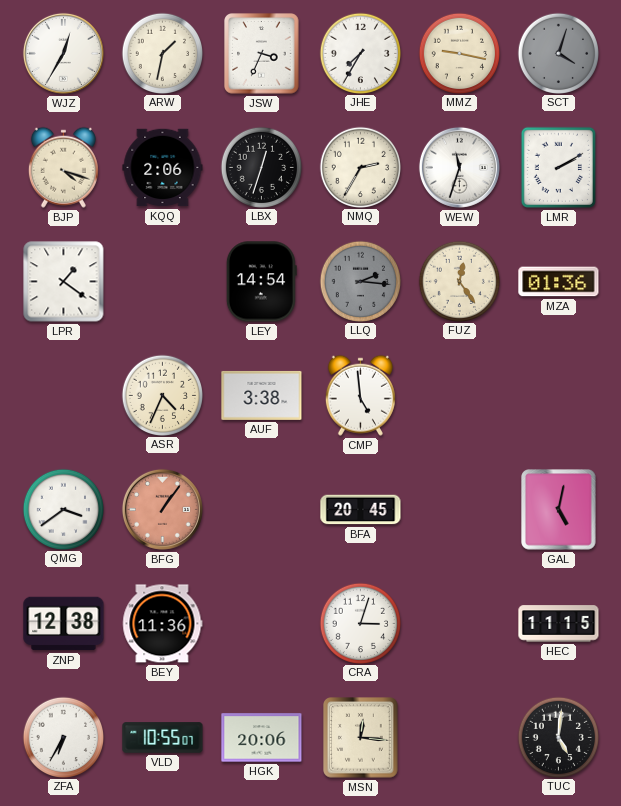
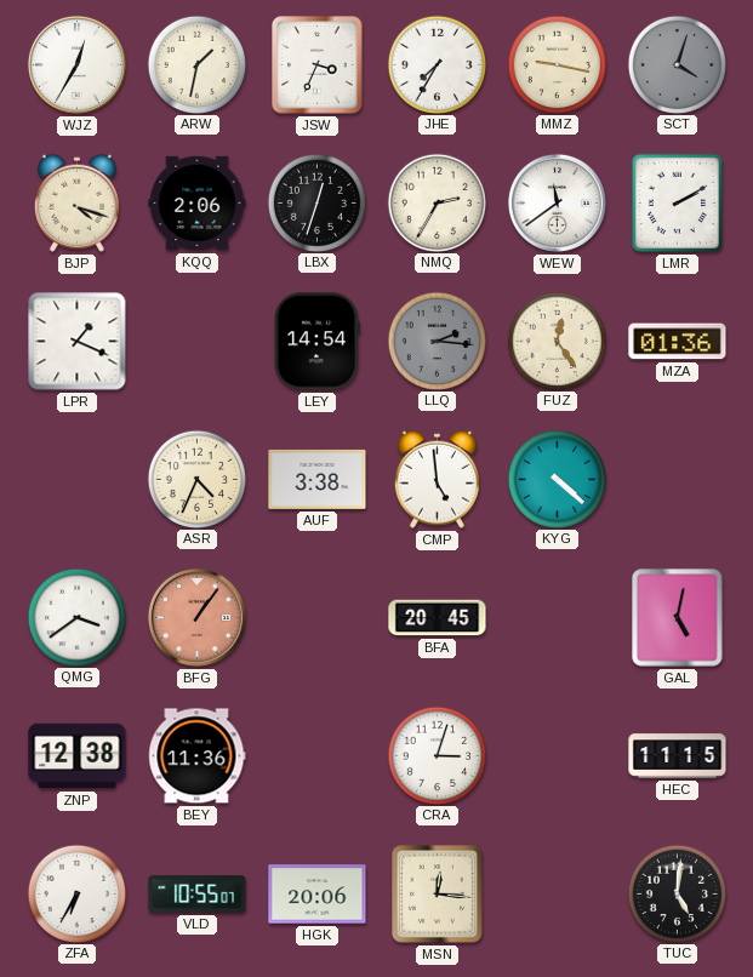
WEW: 11:33 -> 11:39 (557, 202)
LPR: 1:21 -> 1:19 (78, 342)
KYG: none -> 4:22 (557, 479)
